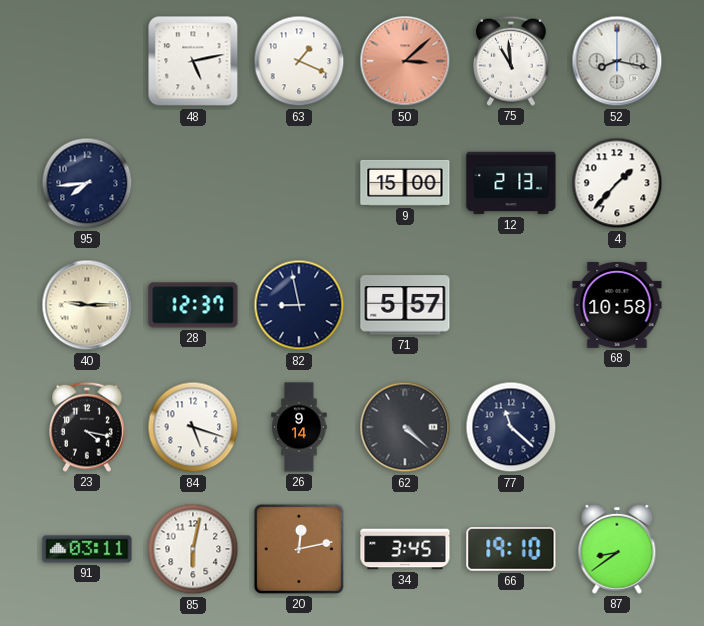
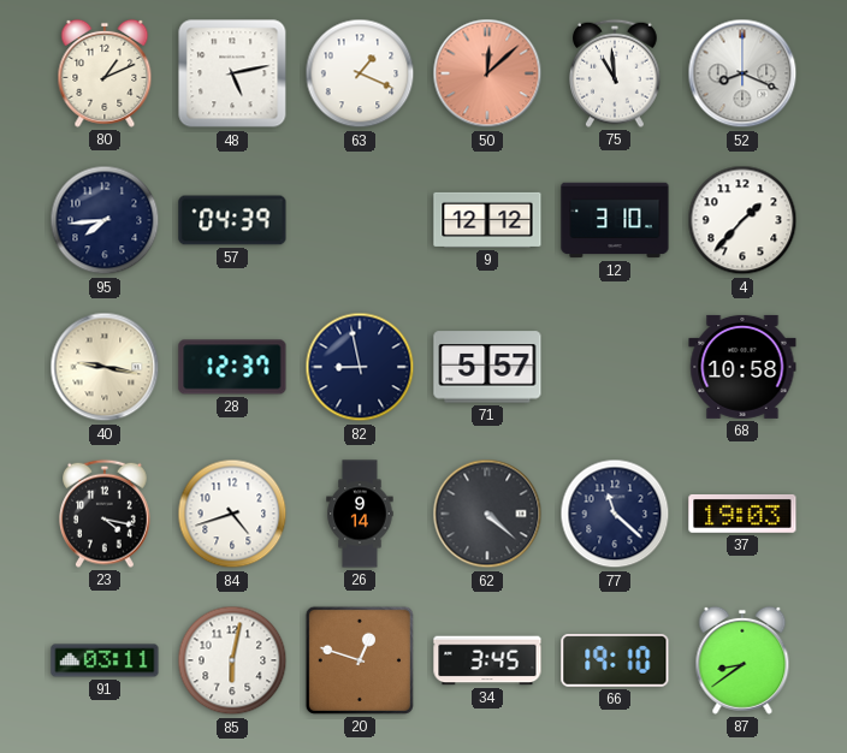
80: none -> 1:11 (105, 73)
50: 3:08 -> 12:08 (487, 73)
52: 8:17 -> 8:19 (742, 73)
57: none -> 04:39 (232, 220)
9: 15:00 -> 12:12 (487, 220)
12: 2:13 -> 3:10 (615, 220)
40: 9:15 -> 9:17 (105, 367)
84: 5:18 -> 4:42 (232, 514)
37: none -> 19:03 (742, 514)
20: 12:13 -> 12:48 (360, 660)
